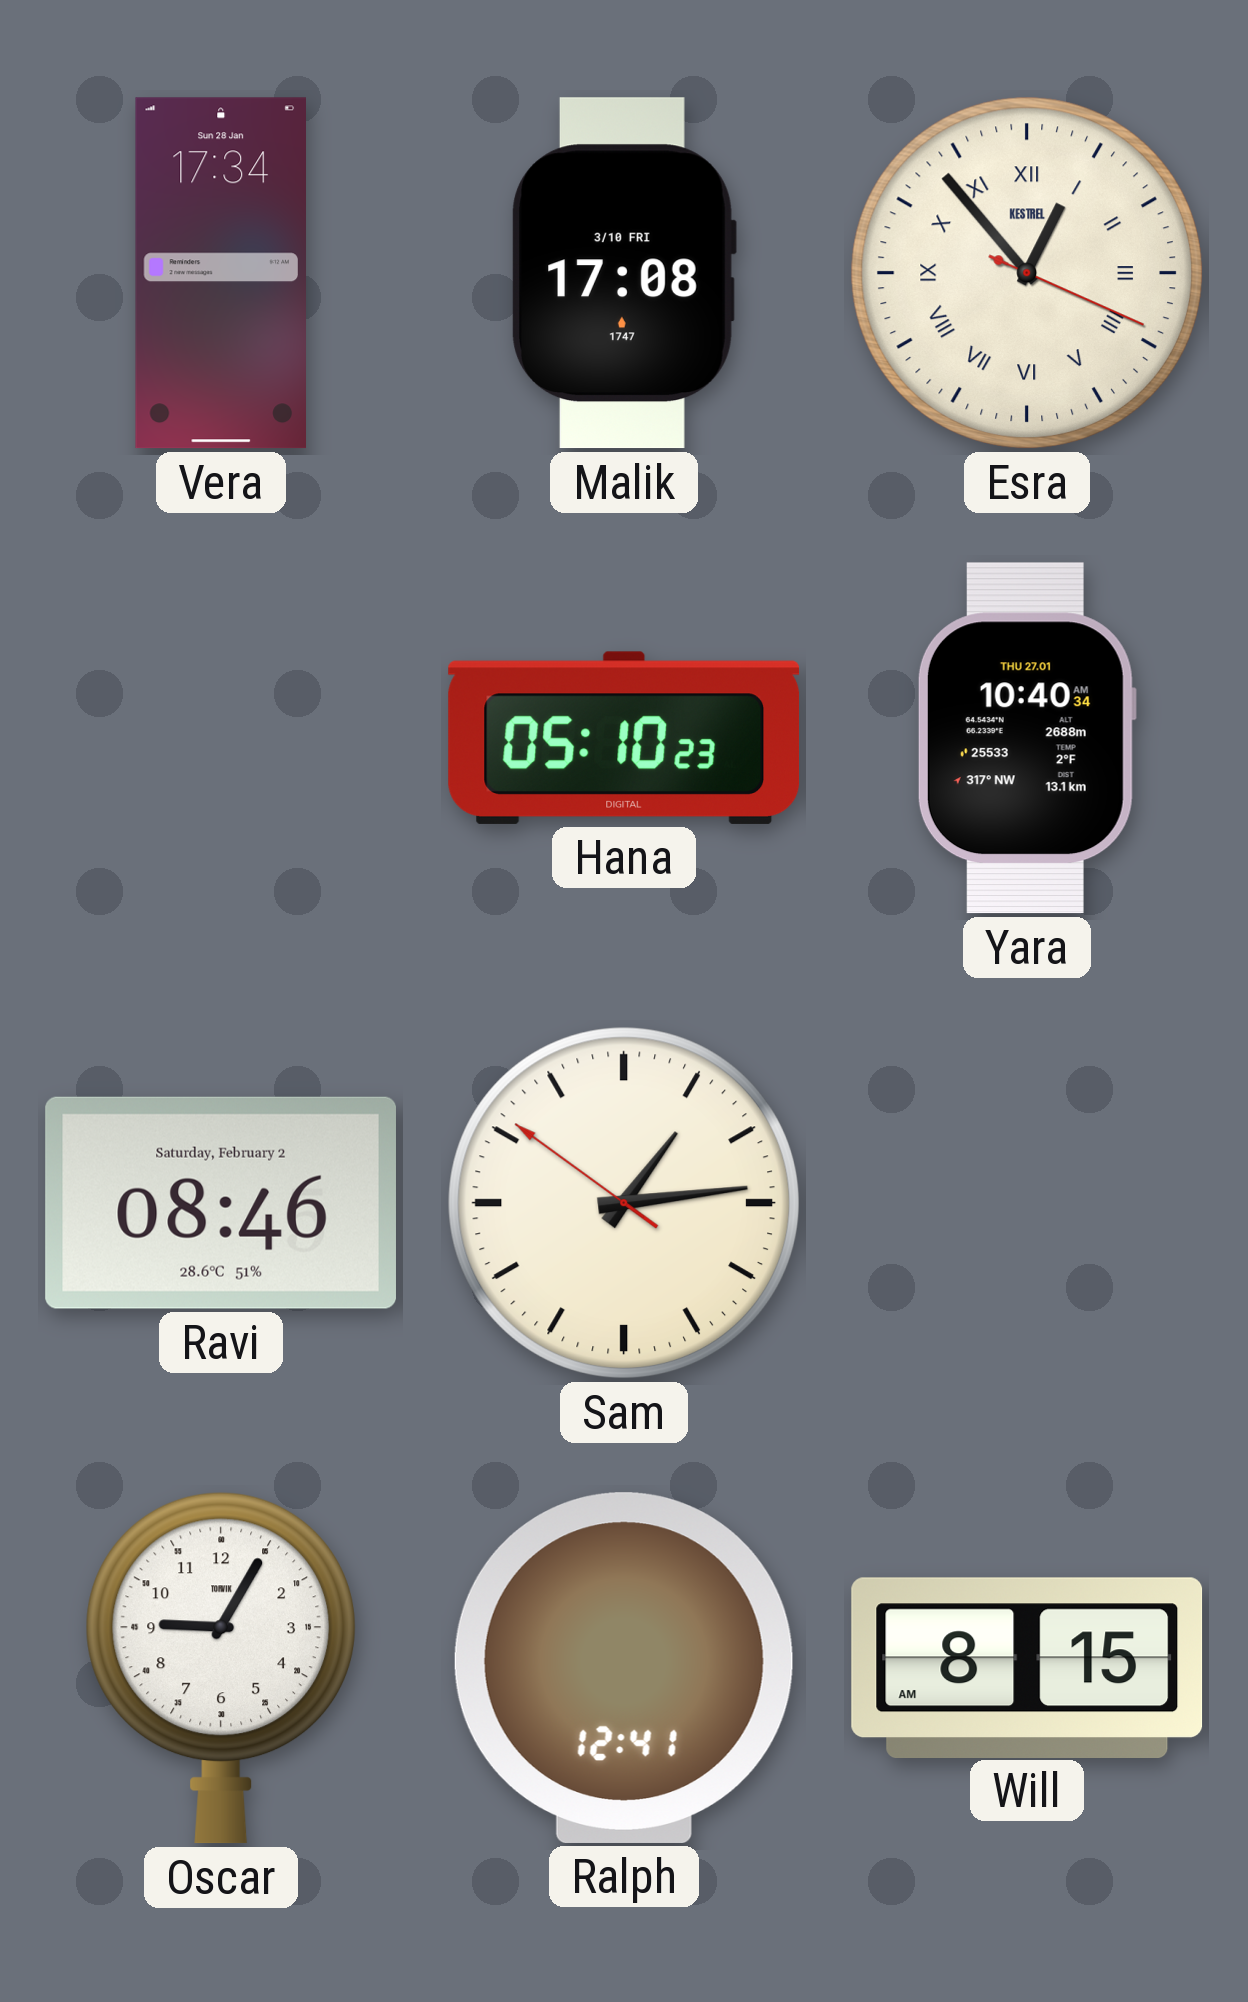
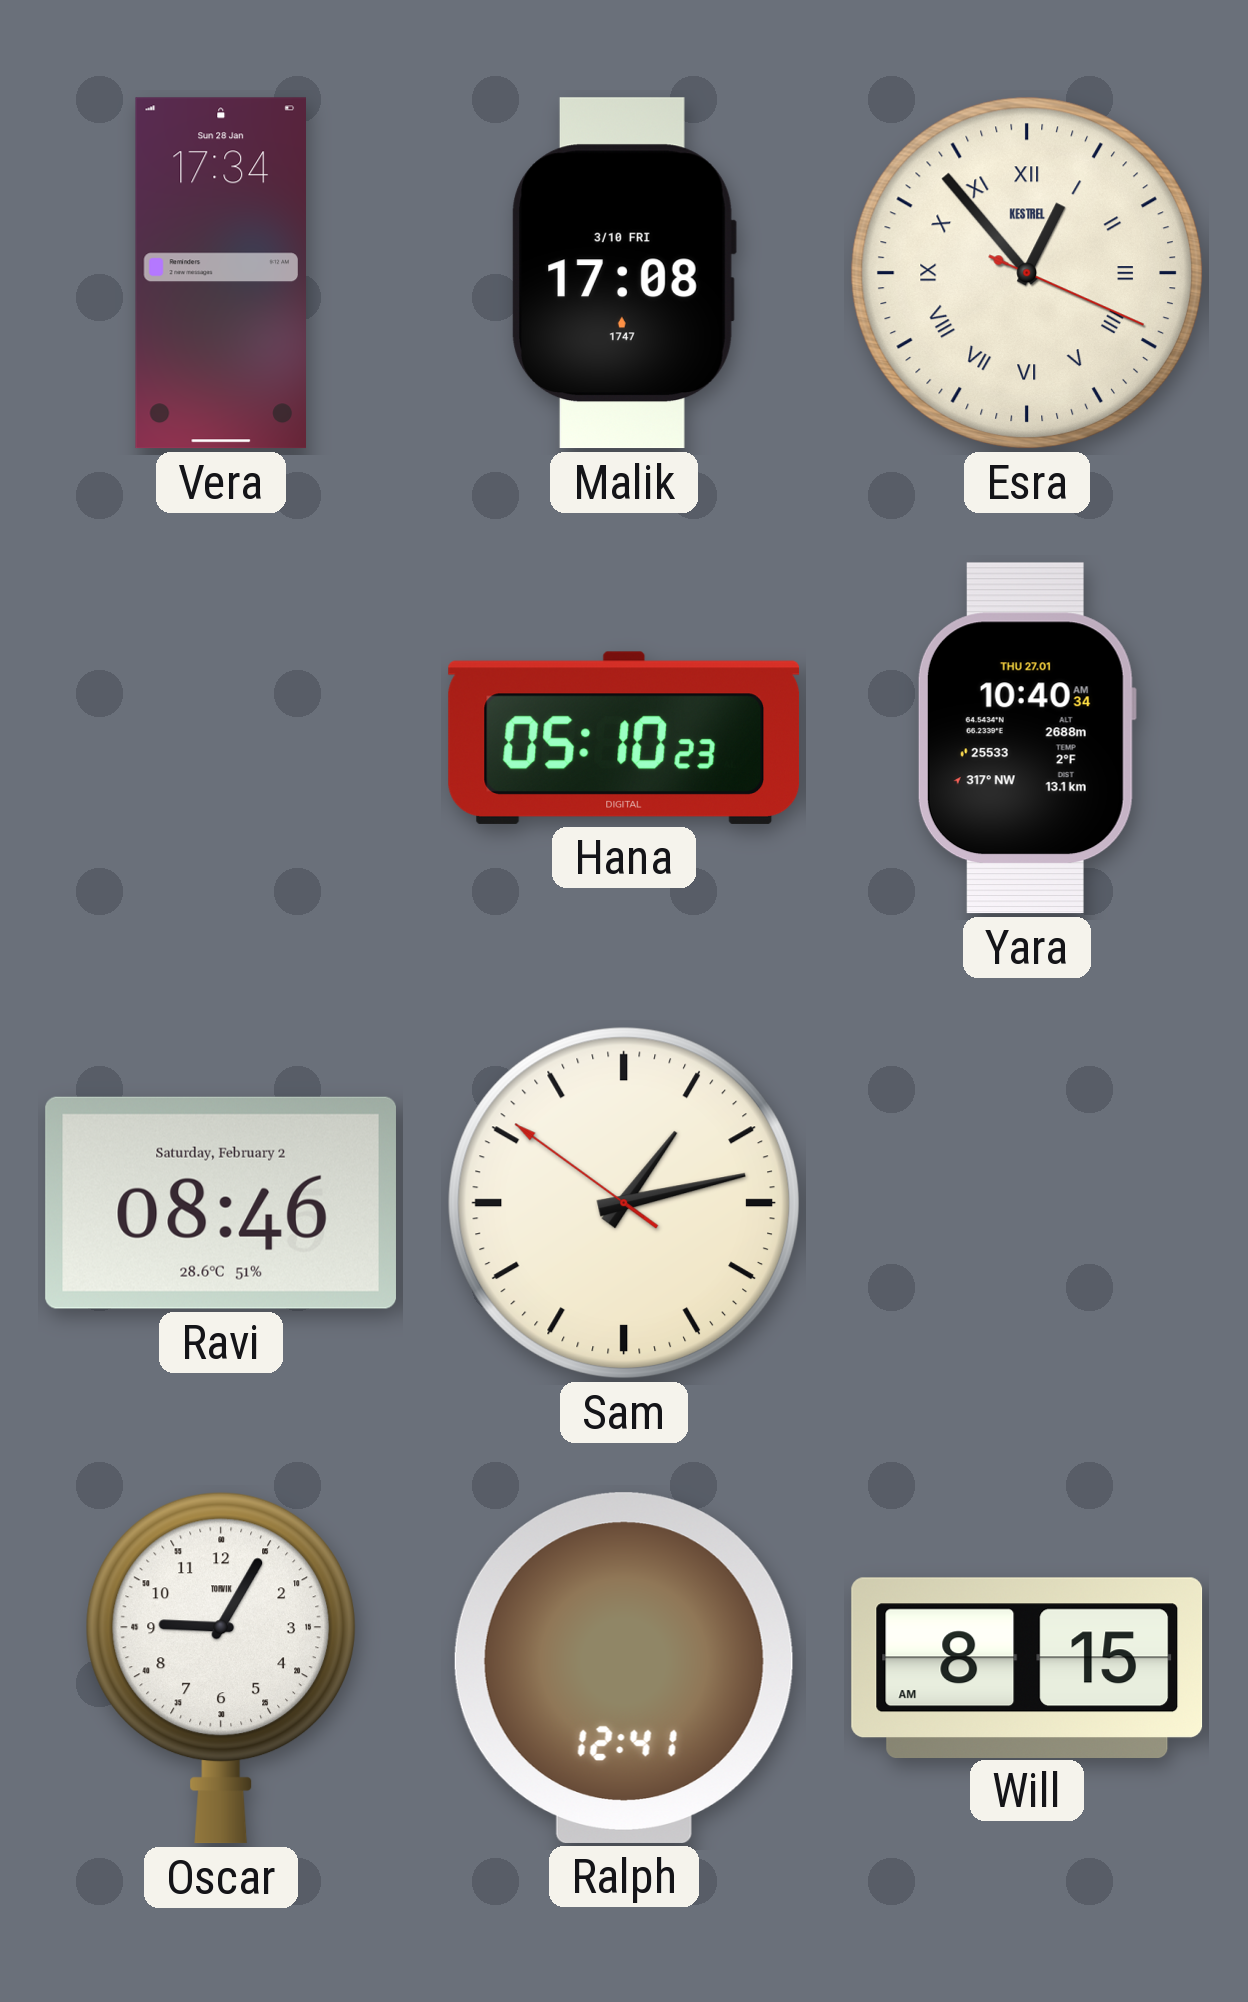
Sam: 1:13 -> 1:12 (624, 1203)
